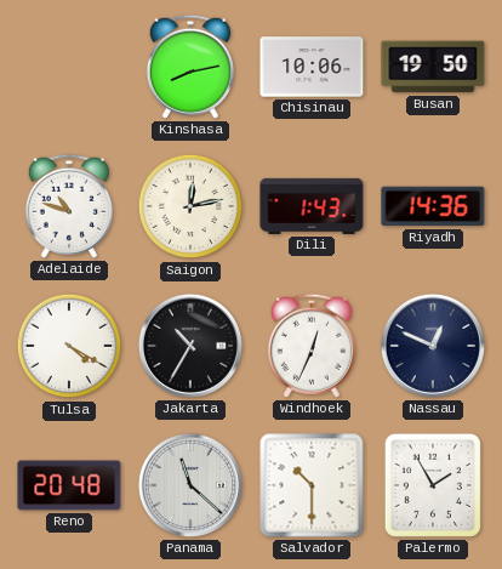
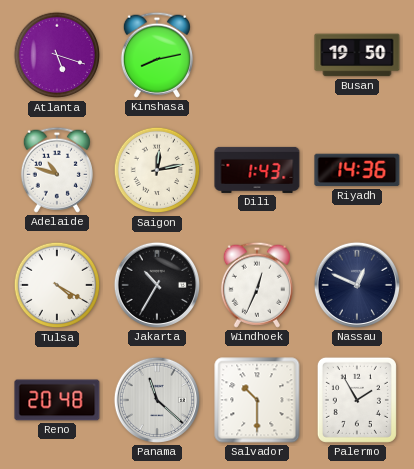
Atlanta: none -> 5:18 (57, 55)
Chisinau: 10:06 -> none (312, 67)
